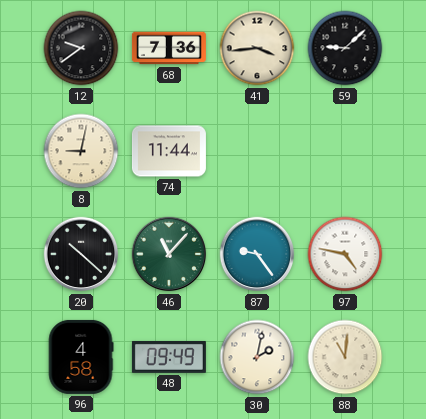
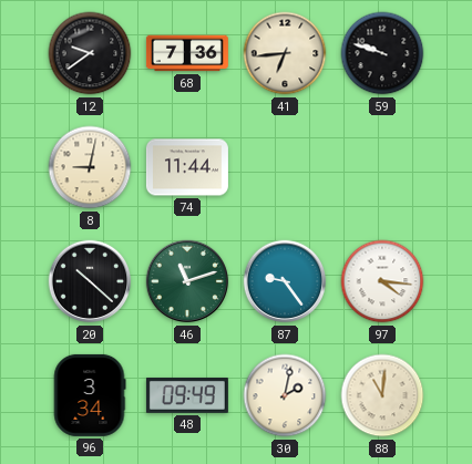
41: 3:44 -> 6:44 (285, 53)
59: 9:08 -> 9:48 (382, 53)
46: 11:07 -> 11:12 (187, 281)
97: 4:47 -> 4:16 (382, 281)
96: 4:58 -> 3:34 (90, 395)
